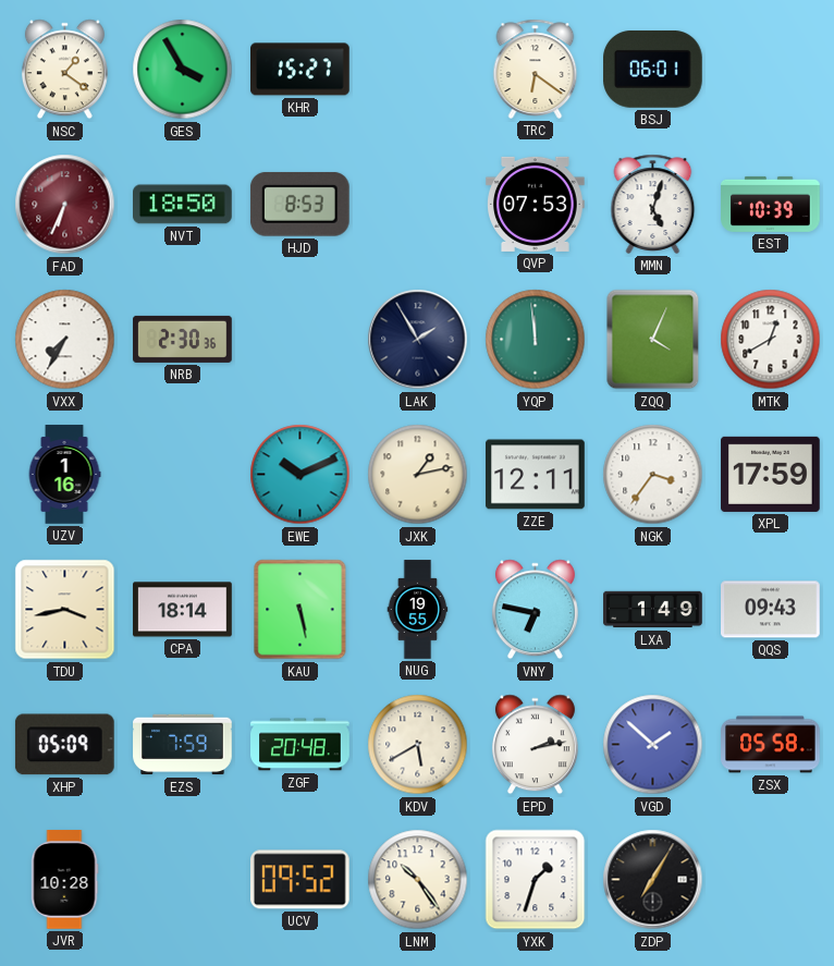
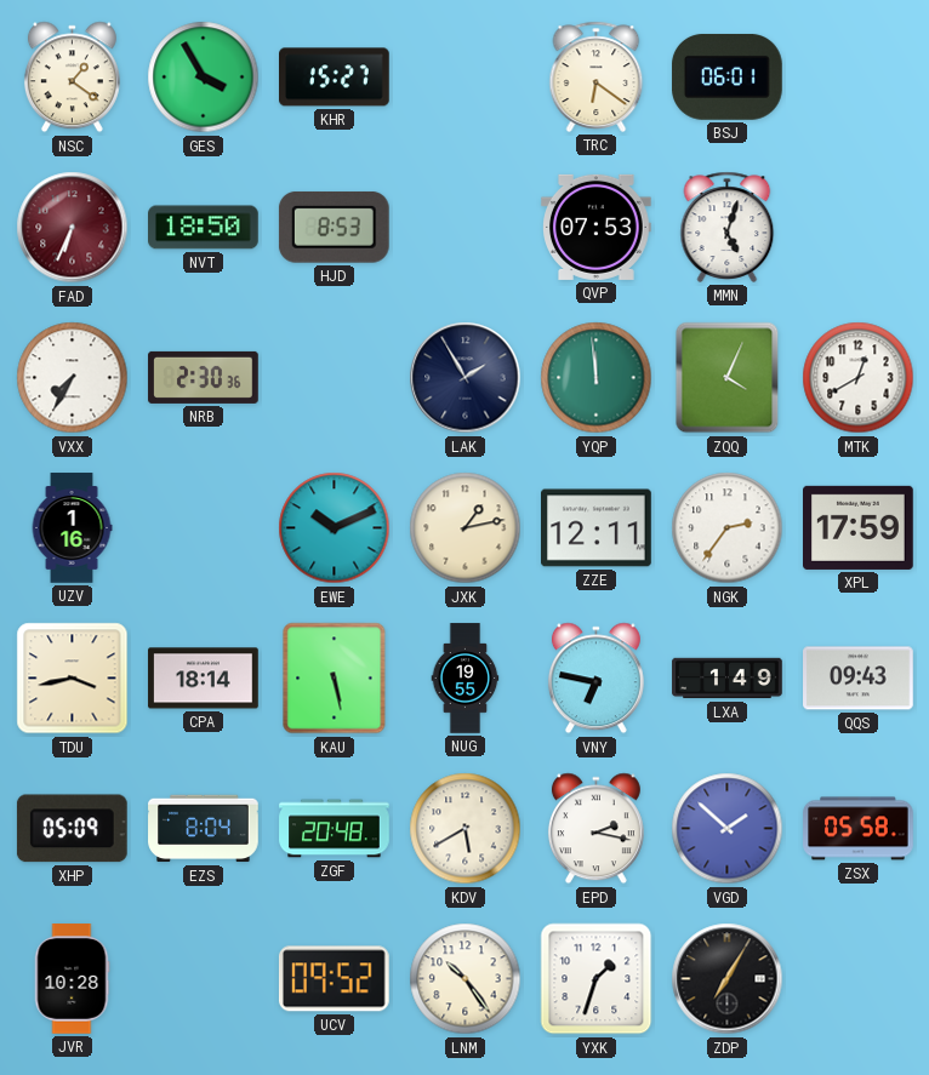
EST: 10:39 -> none (771, 204)
NGK: 3:36 -> 2:36 (728, 528)
EZS: 7:59 -> 8:04 (204, 829)
EPD: 2:13 -> 2:17 (595, 829)
